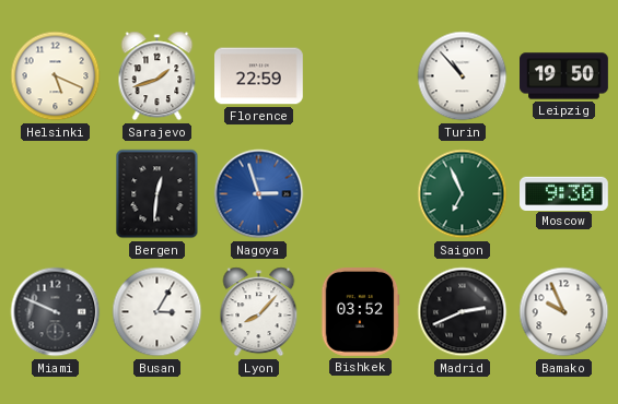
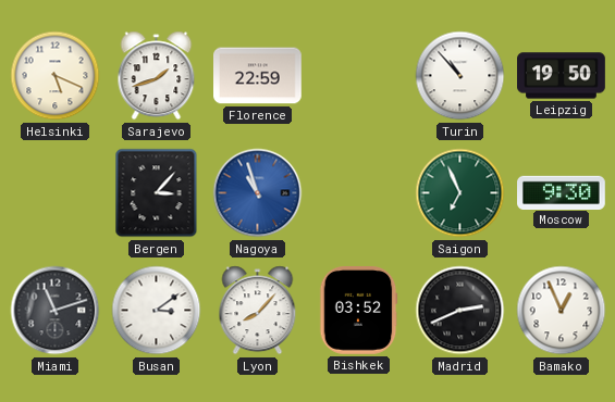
Bergen: 12:31 -> 3:07 (157, 193)
Nagoya: 2:57 -> 10:57 (258, 193)
Miami: 9:49 -> 11:12 (56, 311)
Busan: 3:05 -> 3:09 (157, 311)
Bamako: 9:56 -> 12:56 (562, 311)
